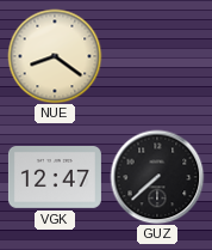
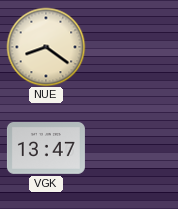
VGK: 12:47 -> 13:47 (46, 149)
GUZ: 7:38 -> none (157, 177)
